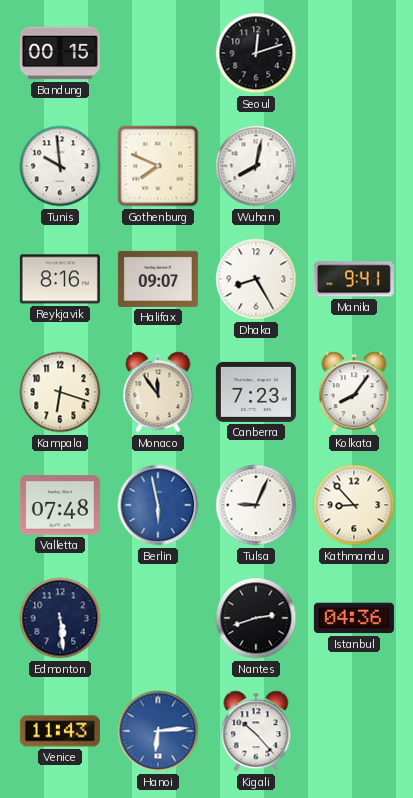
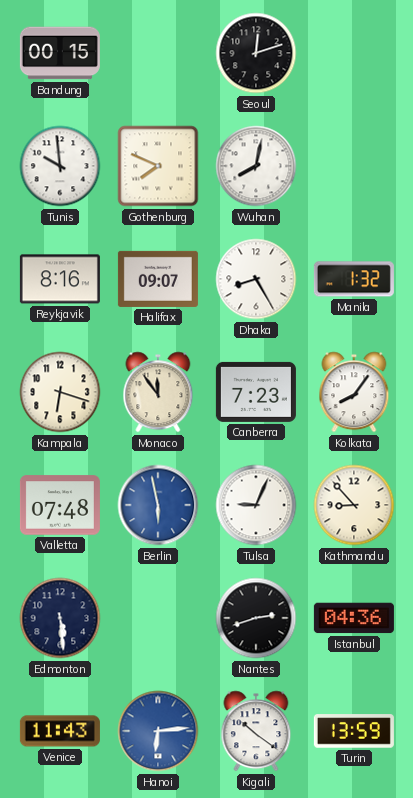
Manila: 9:41 -> 1:32 (354, 279)
Kigali: 10:23 -> 10:21 (256, 731)
Turin: none -> 13:59 (354, 731)
